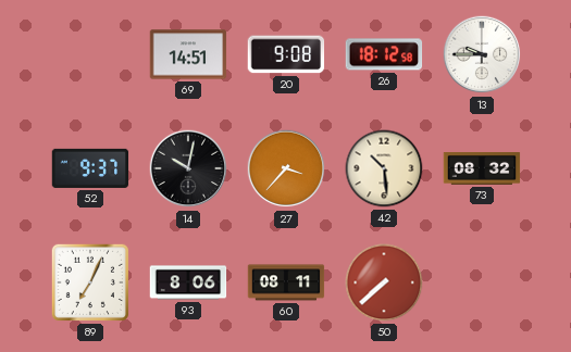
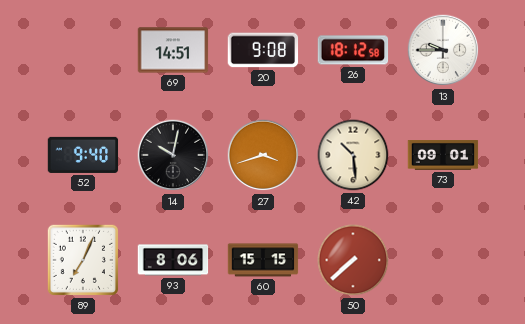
52: 9:37 -> 9:40 (83, 155)
27: 3:37 -> 3:42 (263, 155)
73: 08:32 -> 09:01 (443, 156)
60: 08:11 -> 15:15 (263, 260)
